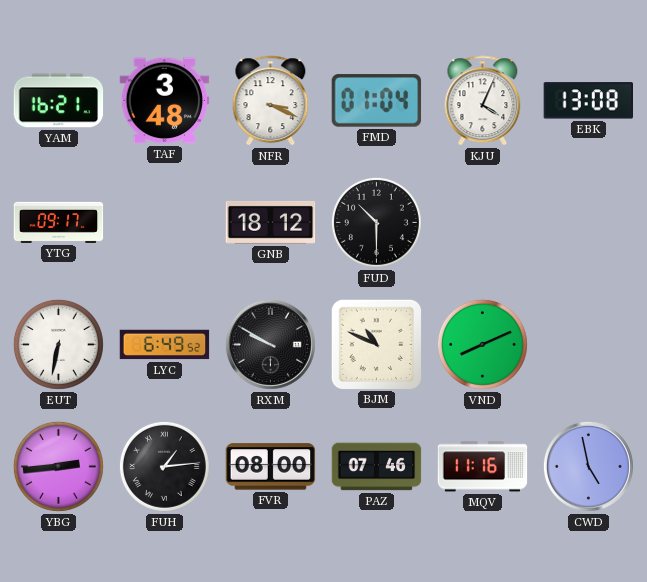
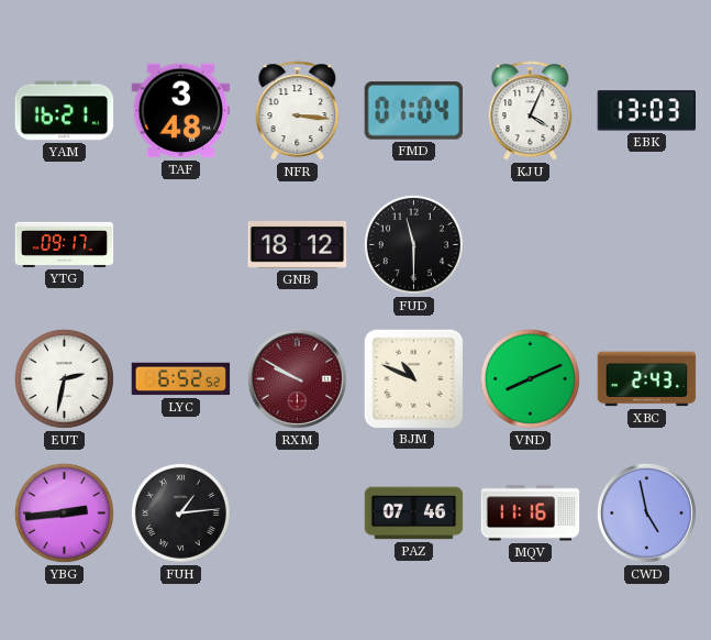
NFR: 3:19 -> 3:16 (298, 111)
EBK: 13:08 -> 13:03 (646, 111)
FUD: 10:30 -> 11:30 (413, 244)
EUT: 6:32 -> 2:32 (64, 378)
LYC: 6:49 -> 6:52 (181, 379)
RXM dial: black -> burgundy (297, 378)
XBC: none -> 2:43 (647, 379)
FVR: 08:00 -> none (271, 467)
